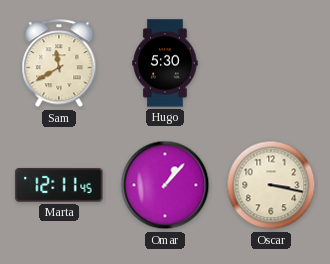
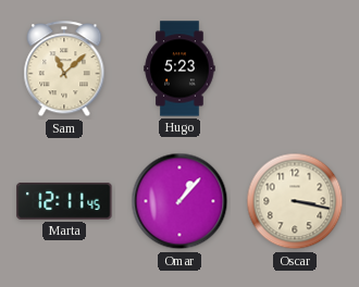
Sam: 11:40 -> 11:08 (64, 70)
Hugo: 5:30 -> 5:23 (179, 68)
